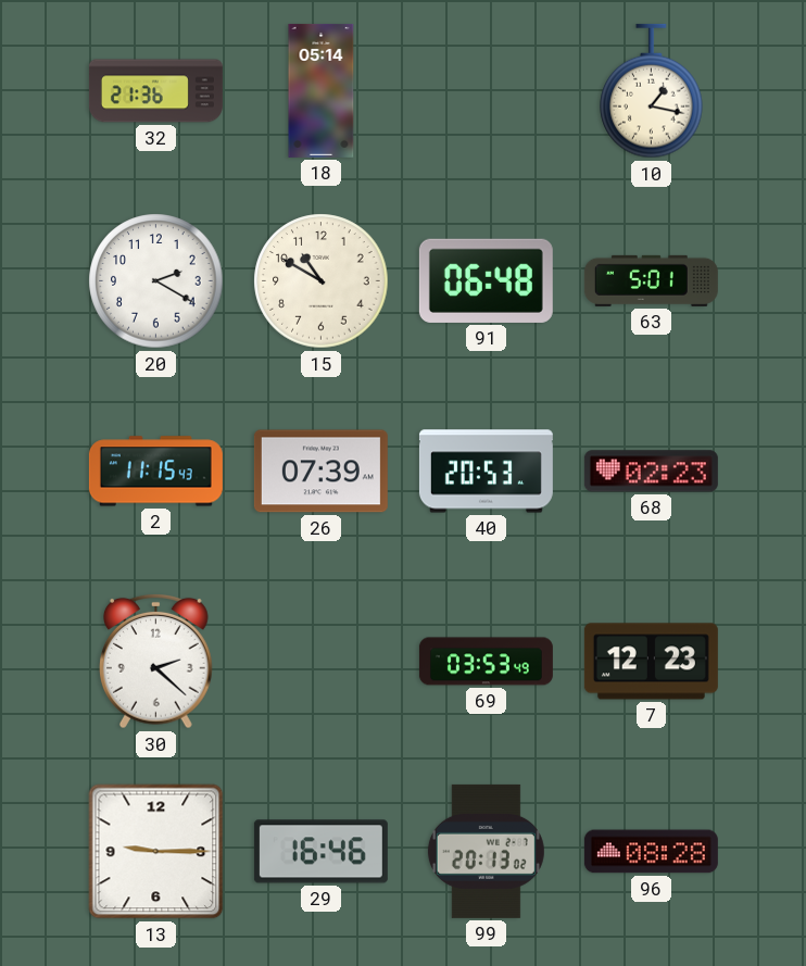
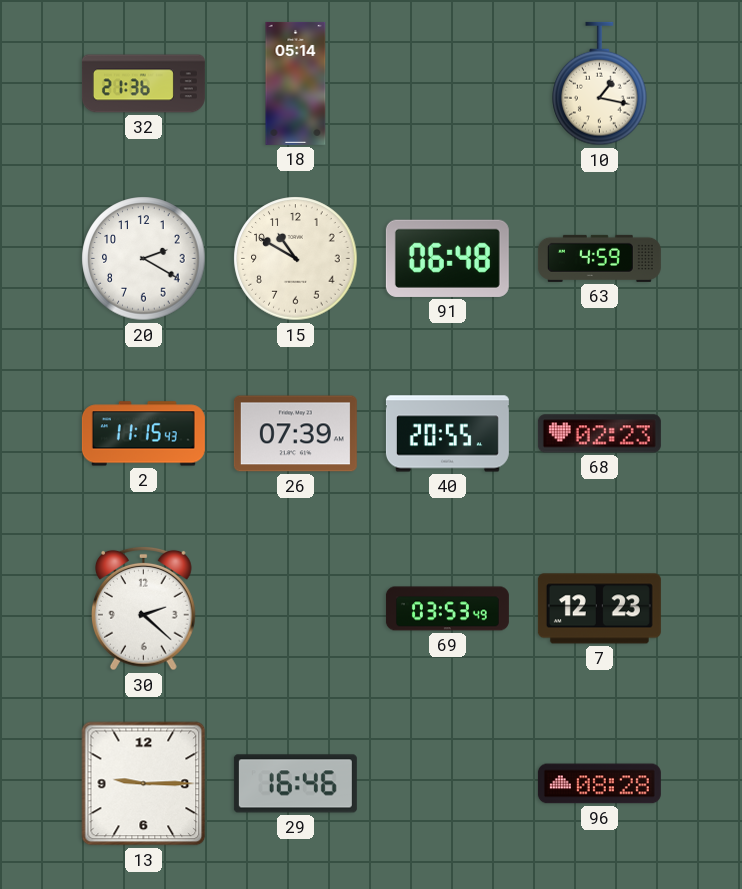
63: 5:01 -> 4:59 (599, 258)
40: 20:53 -> 20:55 (447, 434)
99: 20:13 -> none (486, 851)
